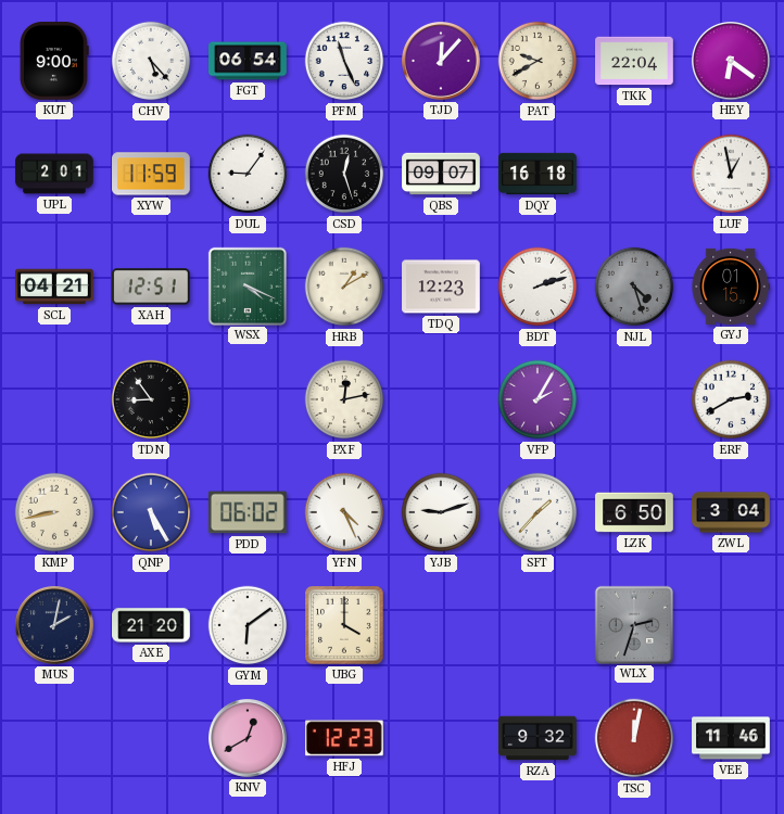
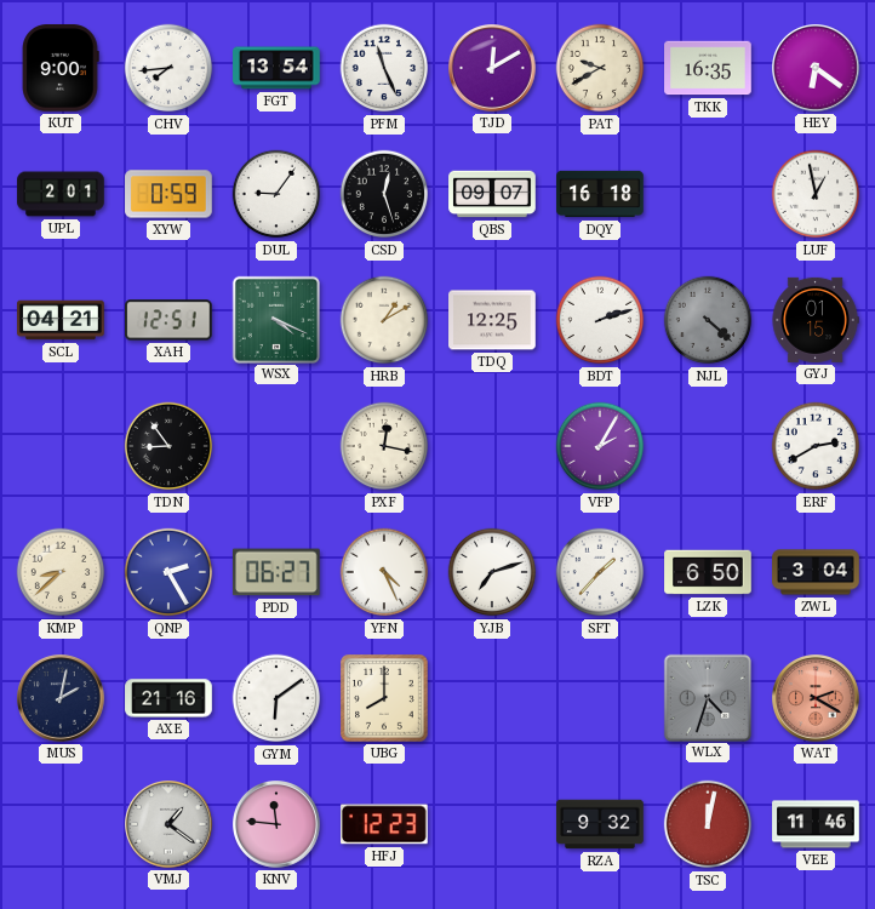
CHV: 5:23 -> 7:44 (168, 68)
FGT: 06:54 -> 13:54 (276, 68)
TJD: 12:07 -> 12:10 (493, 69)
TKK: 22:04 -> 16:35 (708, 68)
XYW: 11:59 -> 0:59 (168, 194)
TDQ: 12:23 -> 12:25 (492, 320)
NJL: 4:27 -> 4:22 (708, 320)
PXF: 12:13 -> 12:17 (384, 446)
KMP: 8:43 -> 8:38 (61, 572)
QNP: 5:25 -> 2:25 (168, 572)
PDD: 06:02 -> 06:27 (276, 572)
YJB: 9:12 -> 7:12 (492, 572)
AXE: 21:20 -> 21:16 (168, 698)
UBG: 4:00 -> 8:00 (384, 698)
WLX: 2:33 -> 4:33 (707, 697)
WAT: none -> 2:20 (817, 699)
VMJ: none -> 1:21 (170, 825)
KNV: 12:40 -> 11:46 (278, 825)
